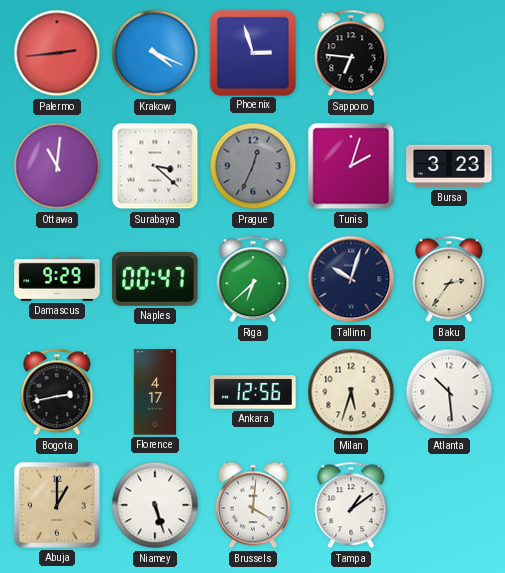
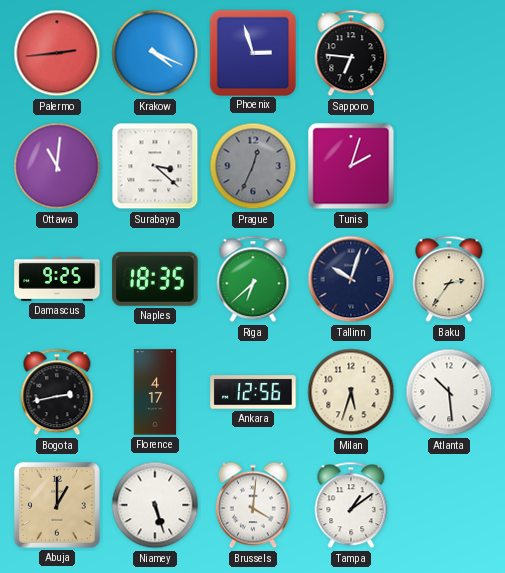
Bursa: 3:23 -> none (449, 166)
Damascus: 9:29 -> 9:25 (57, 279)
Naples: 00:47 -> 18:35 (155, 279)
